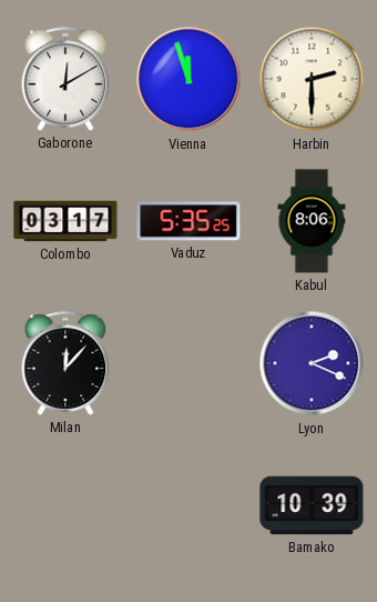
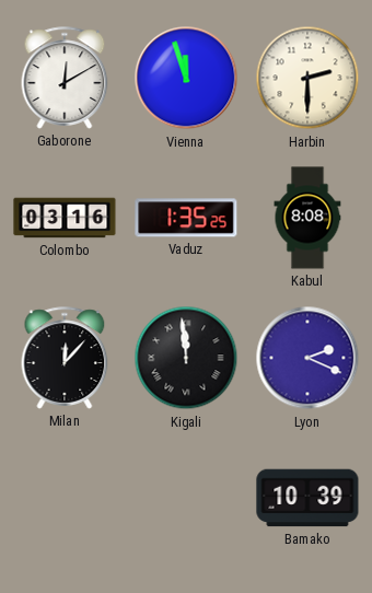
Colombo: 03:17 -> 03:16 (65, 218)
Vaduz: 5:35 -> 1:35 (186, 218)
Kabul: 8:06 -> 8:08 (307, 218)
Kigali: none -> 11:59 (186, 358)
